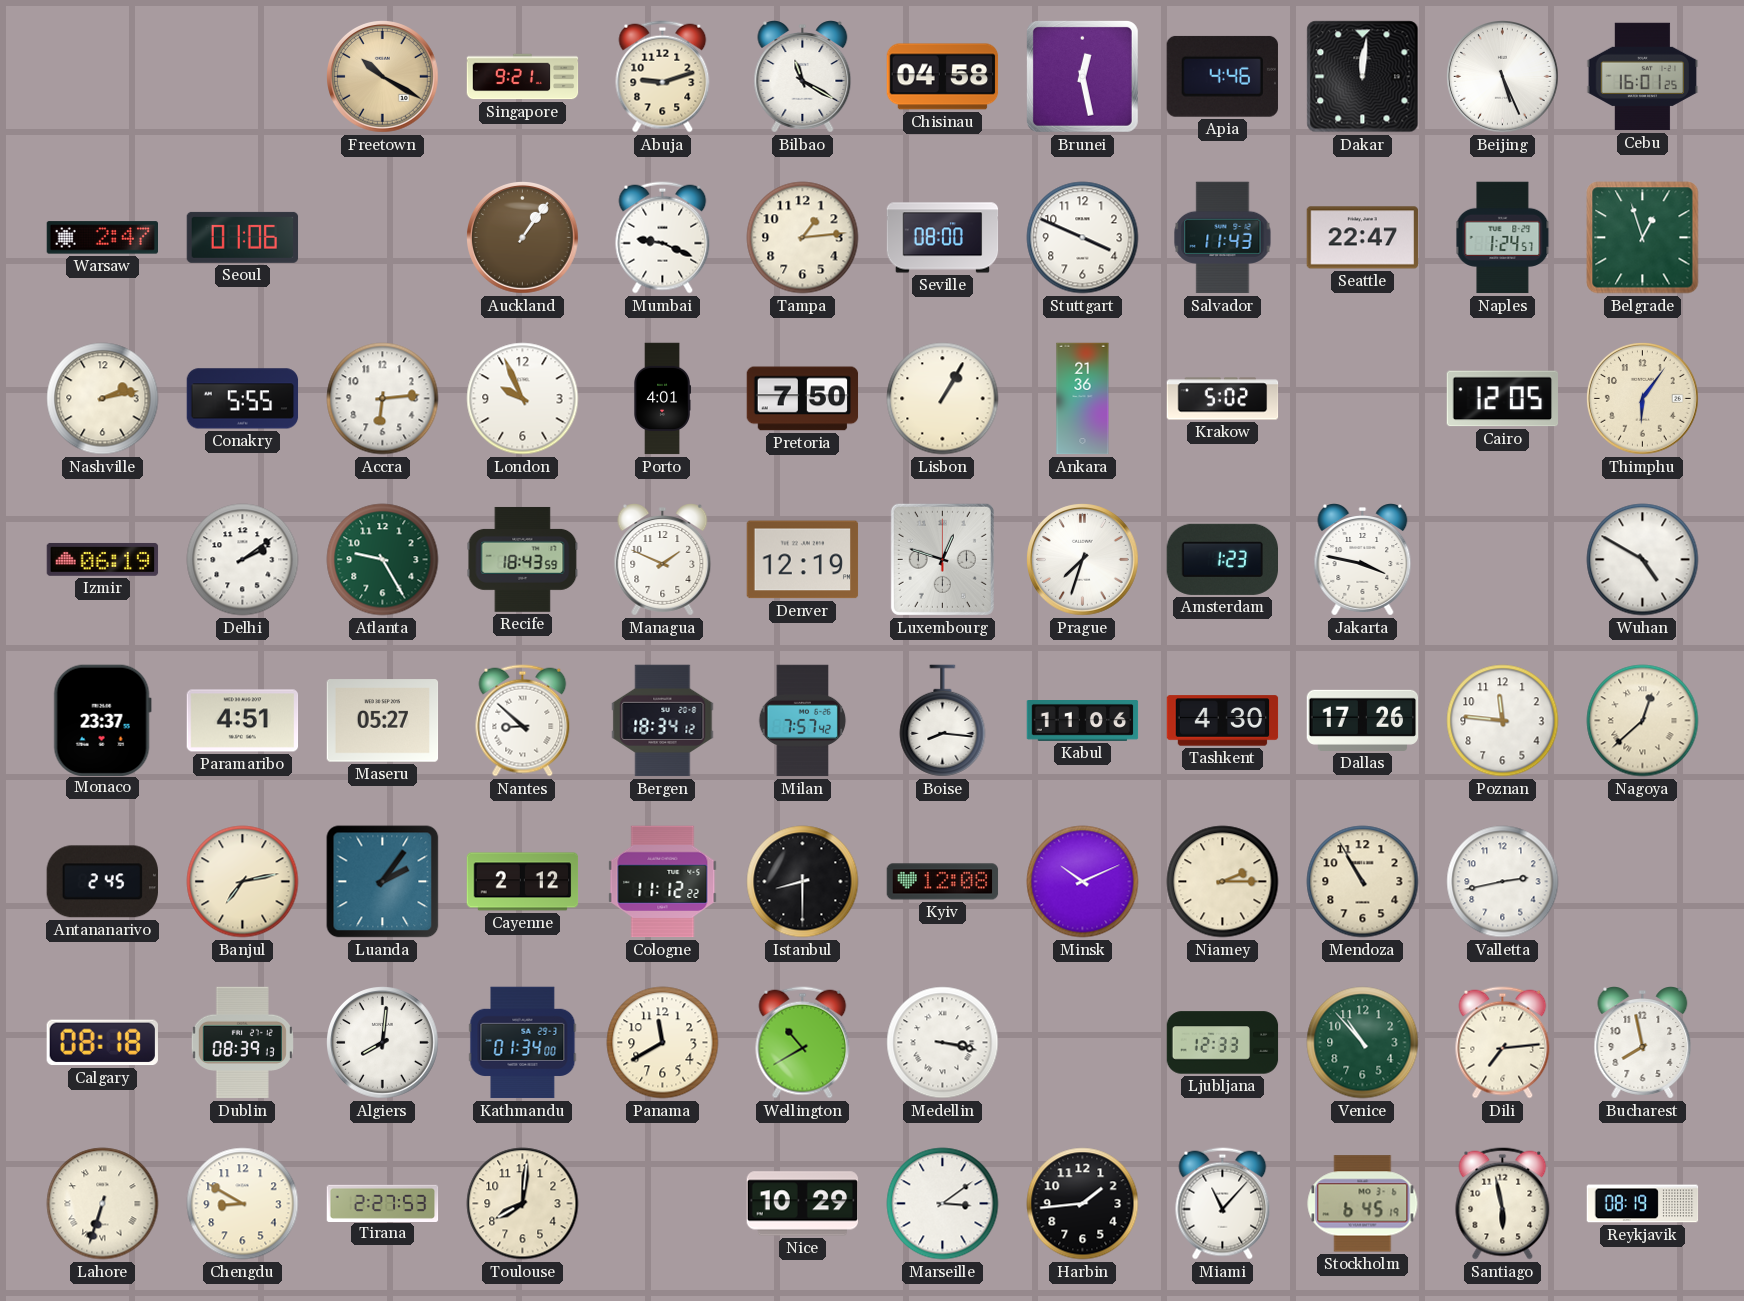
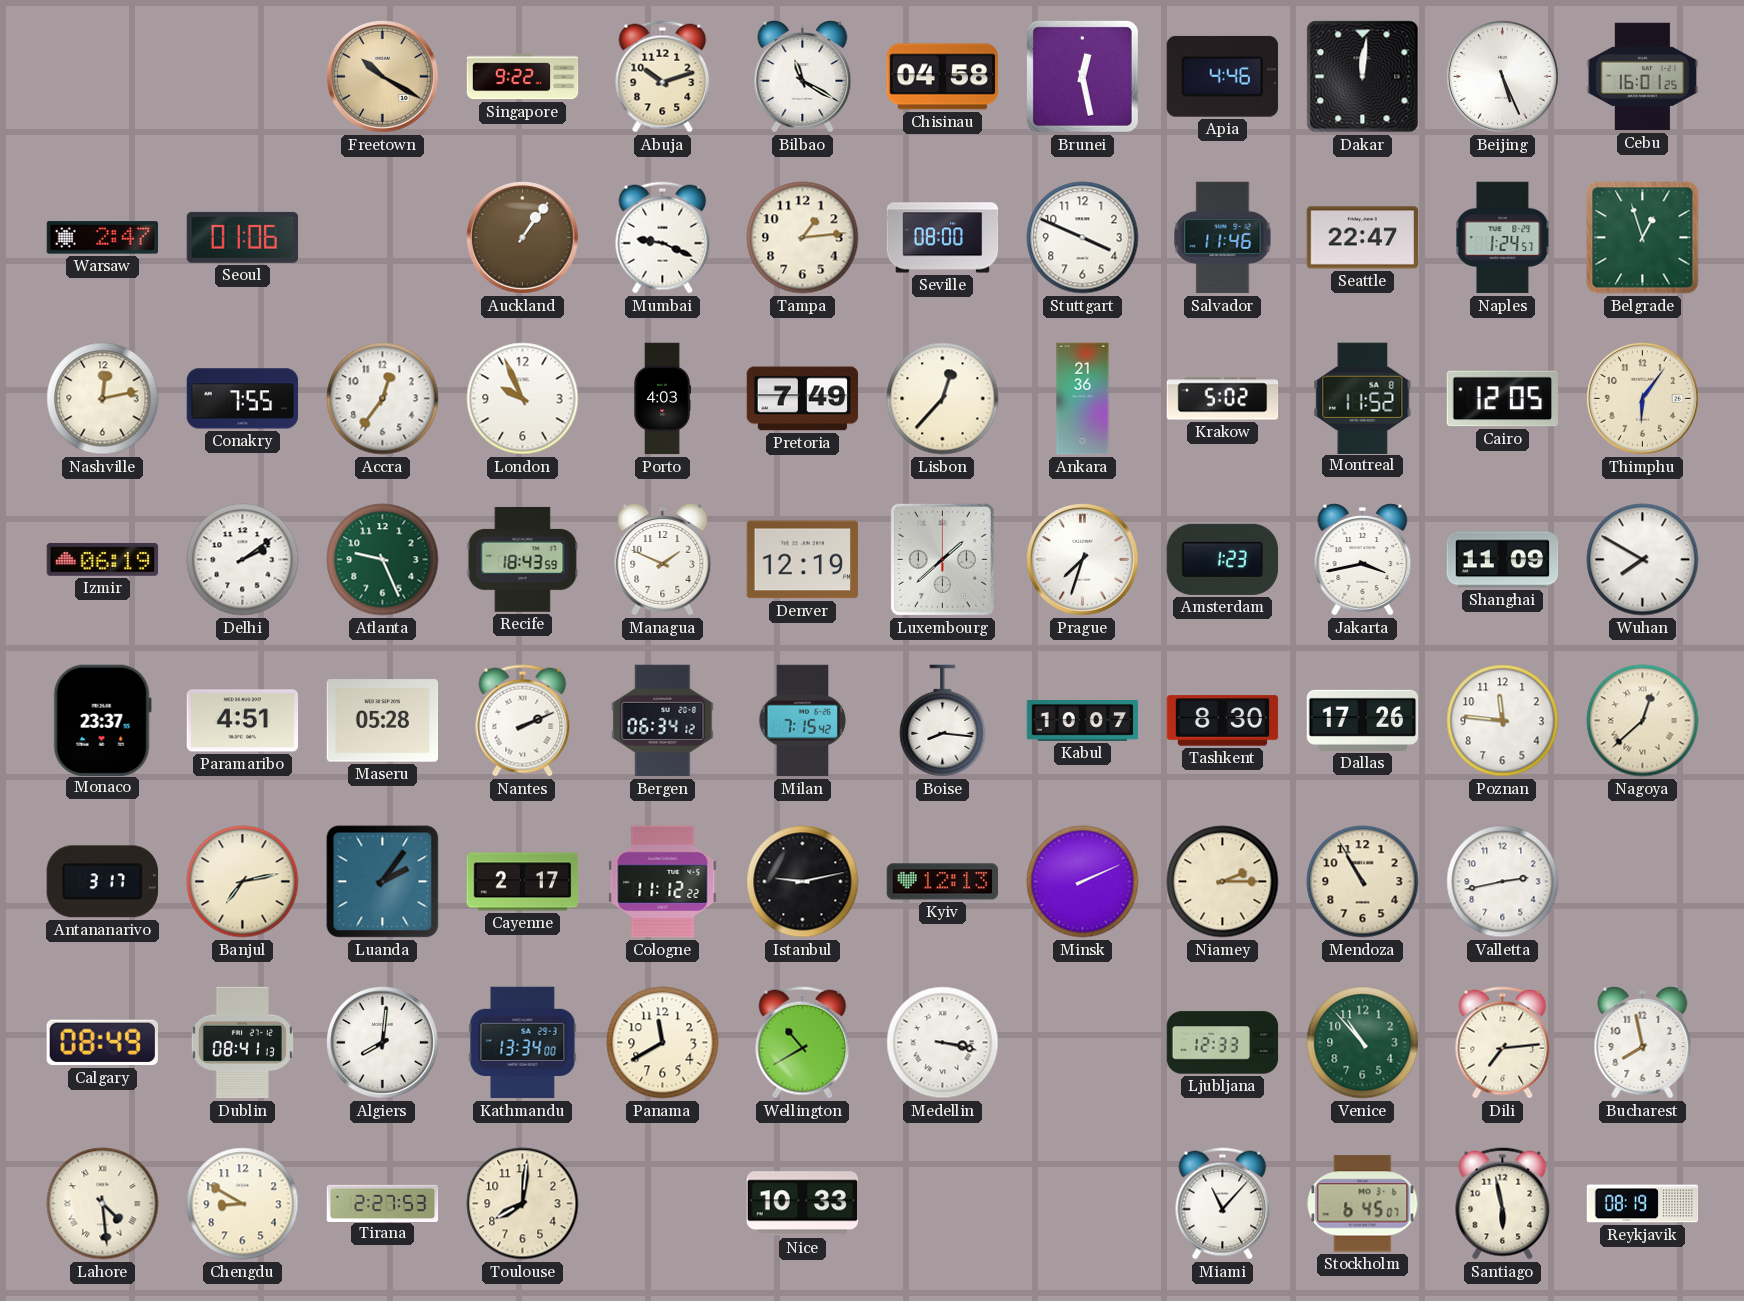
Singapore: 9:21 -> 9:22 (523, 77)
Abuja: 9:12 -> 10:12 (663, 77)
Salvador: 11:43 -> 11:46 (1223, 238)
Nashville: 2:13 -> 12:13 (103, 399)
Conakry: 5:55 -> 7:55 (243, 399)
Accra: 6:14 -> 12:36 (383, 399)
Porto: 4:01 -> 4:03 (662, 399)
Pretoria: 7:50 -> 7:49 (803, 399)
Lisbon: 1:05 -> 12:37 (943, 399)
Montreal: none -> 11:52 (1363, 398)
Atlanta: 9:25 -> 9:26 (383, 560)
Luxembourg: 12:48 -> 1:38 (942, 559)
Jakarta: 3:47 -> 3:43 (1363, 560)
Shanghai: none -> 11:09 (1503, 560)
Wuhan: 4:50 -> 7:50 (1643, 560)
Maseru: 05:27 -> 05:28 (383, 721)
Nantes: 8:52 -> 2:11 (523, 721)
Bergen: 18:34 -> 06:34 (663, 721)
Milan: 7:57 -> 7:15 (803, 721)
Kabul: 11:06 -> 10:07 (1083, 721)
Tashkent: 4:30 -> 8:30 (1223, 721)
Antananarivo: 2:45 -> 3:17 (102, 882)
Cayenne: 2:12 -> 2:17 (523, 882)
Istanbul: 8:30 -> 9:13 (803, 882)
Kyiv: 12:08 -> 12:13 (943, 882)
Minsk: 10:11 -> 2:11 (1083, 882)
Calgary: 08:18 -> 08:49 (102, 1043)
Dublin: 08:39 -> 08:41 (242, 1043)
Kathmandu: 01:34 -> 13:34 (523, 1043)
Lahore: 6:33 -> 4:29 (103, 1204)
Nice: 10:29 -> 10:33 (803, 1204)
Marseille: 3:09 -> none (943, 1204)
Harbin: 1:44 -> none (1083, 1204)
Stockholm: 6:45:19 -> 6:45:07 (1363, 1204)
